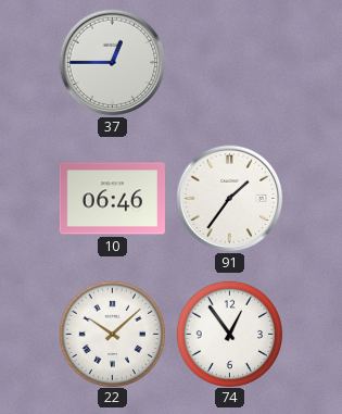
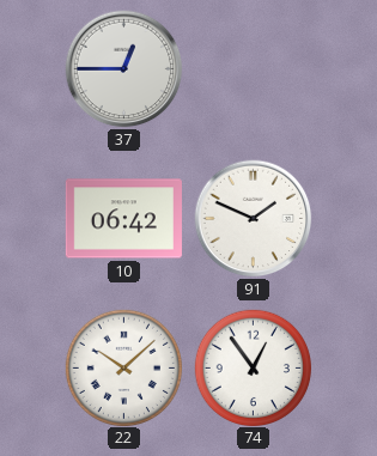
10: 06:46 -> 06:42 (123, 219)
91: 1:36 -> 1:49 (254, 219)
